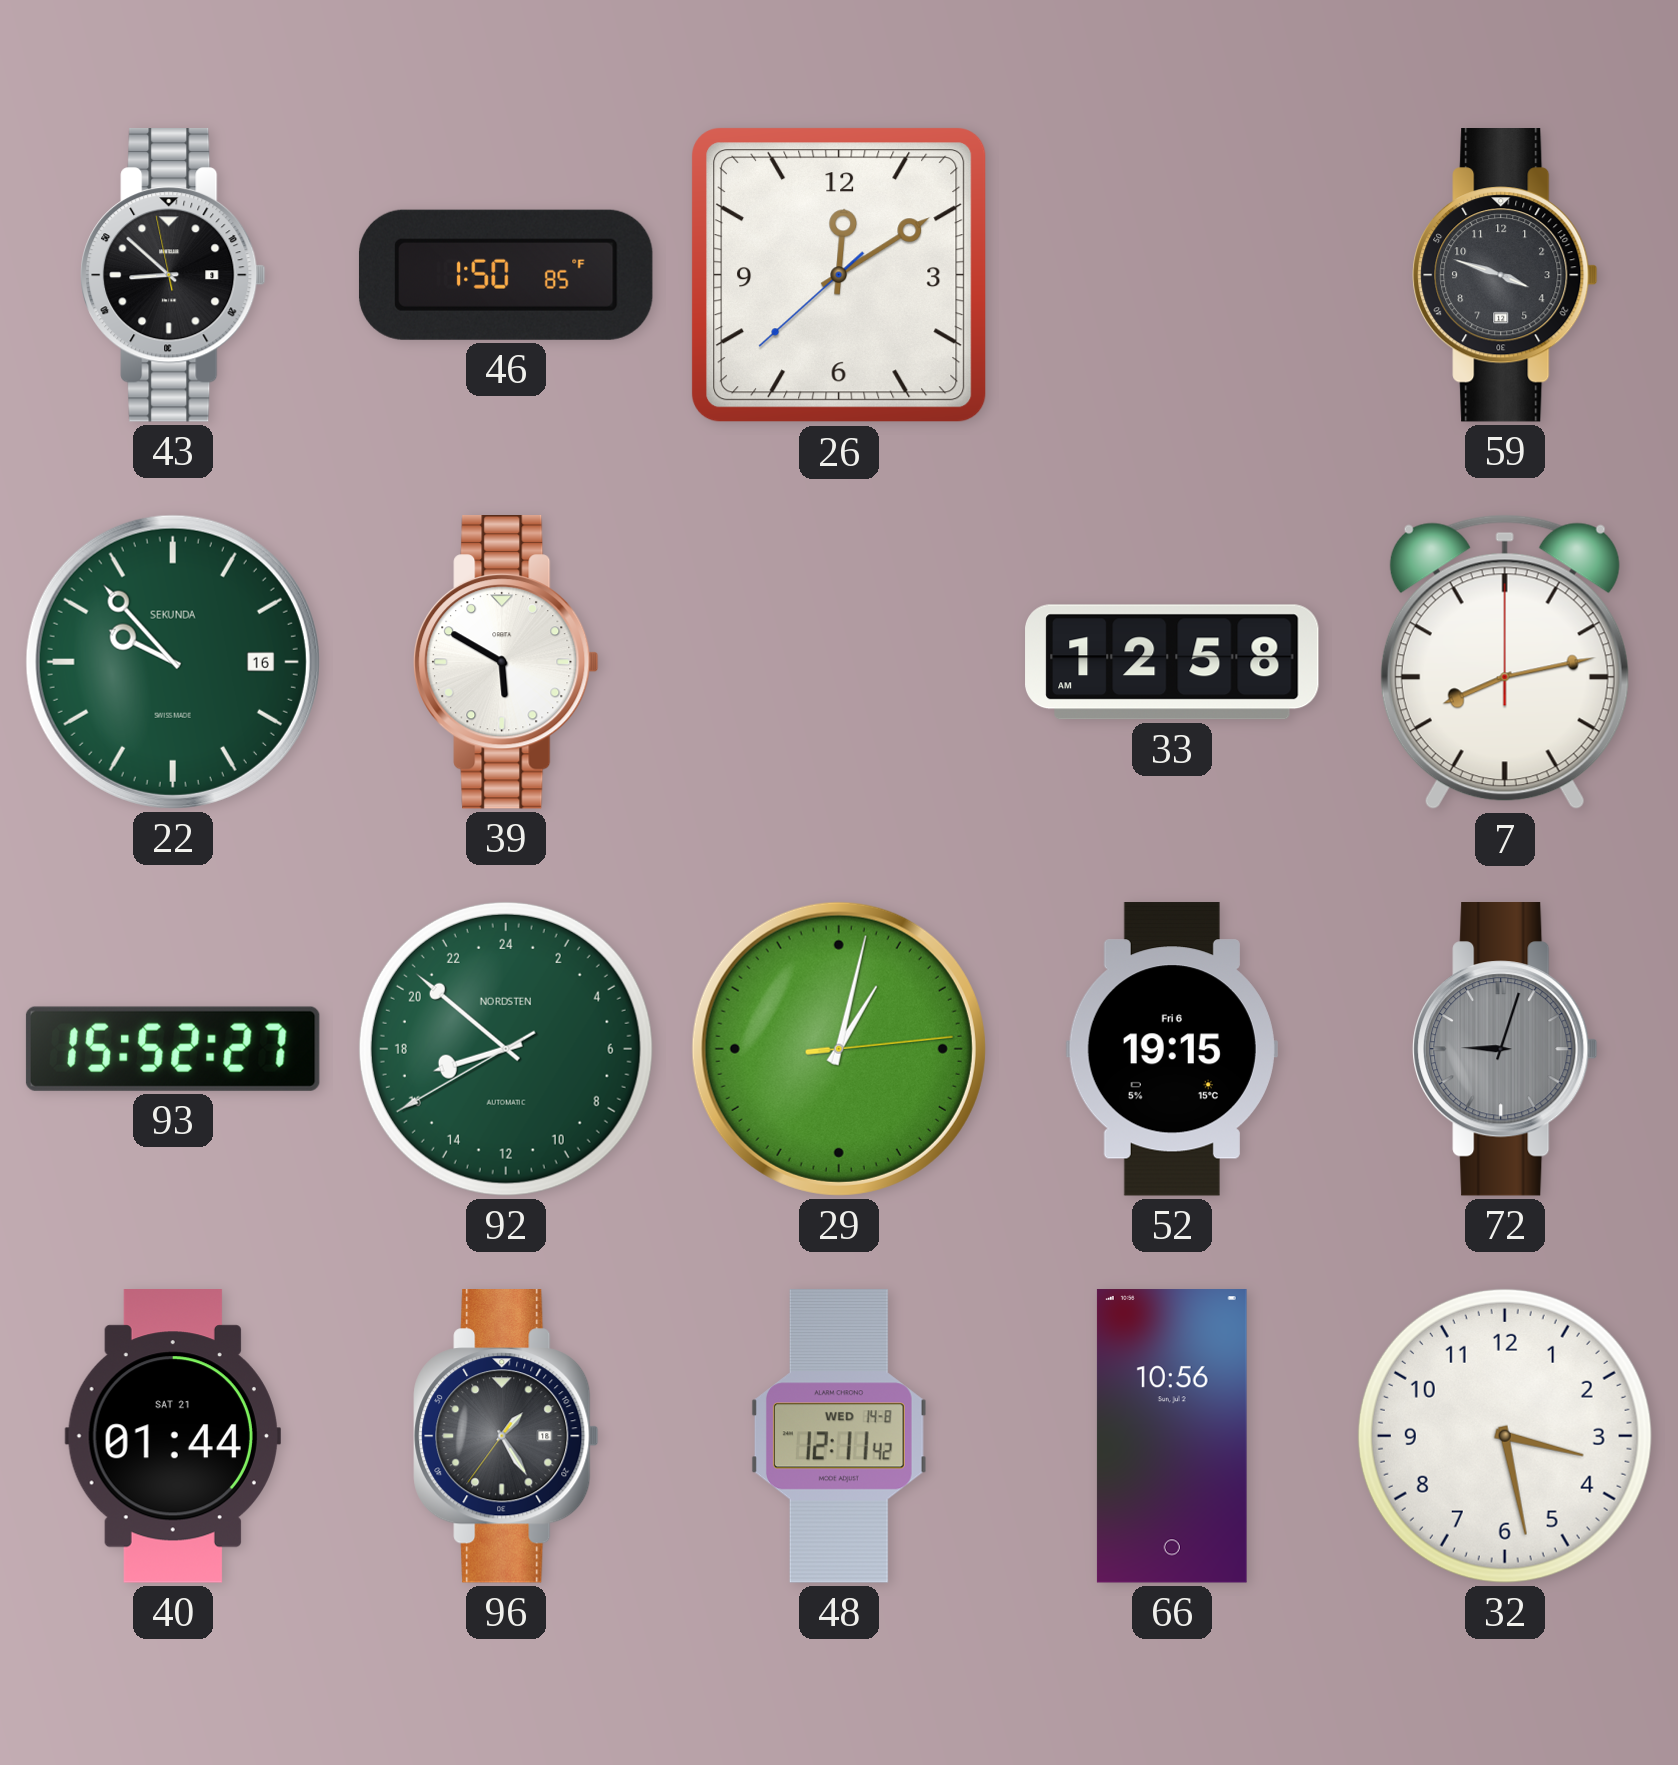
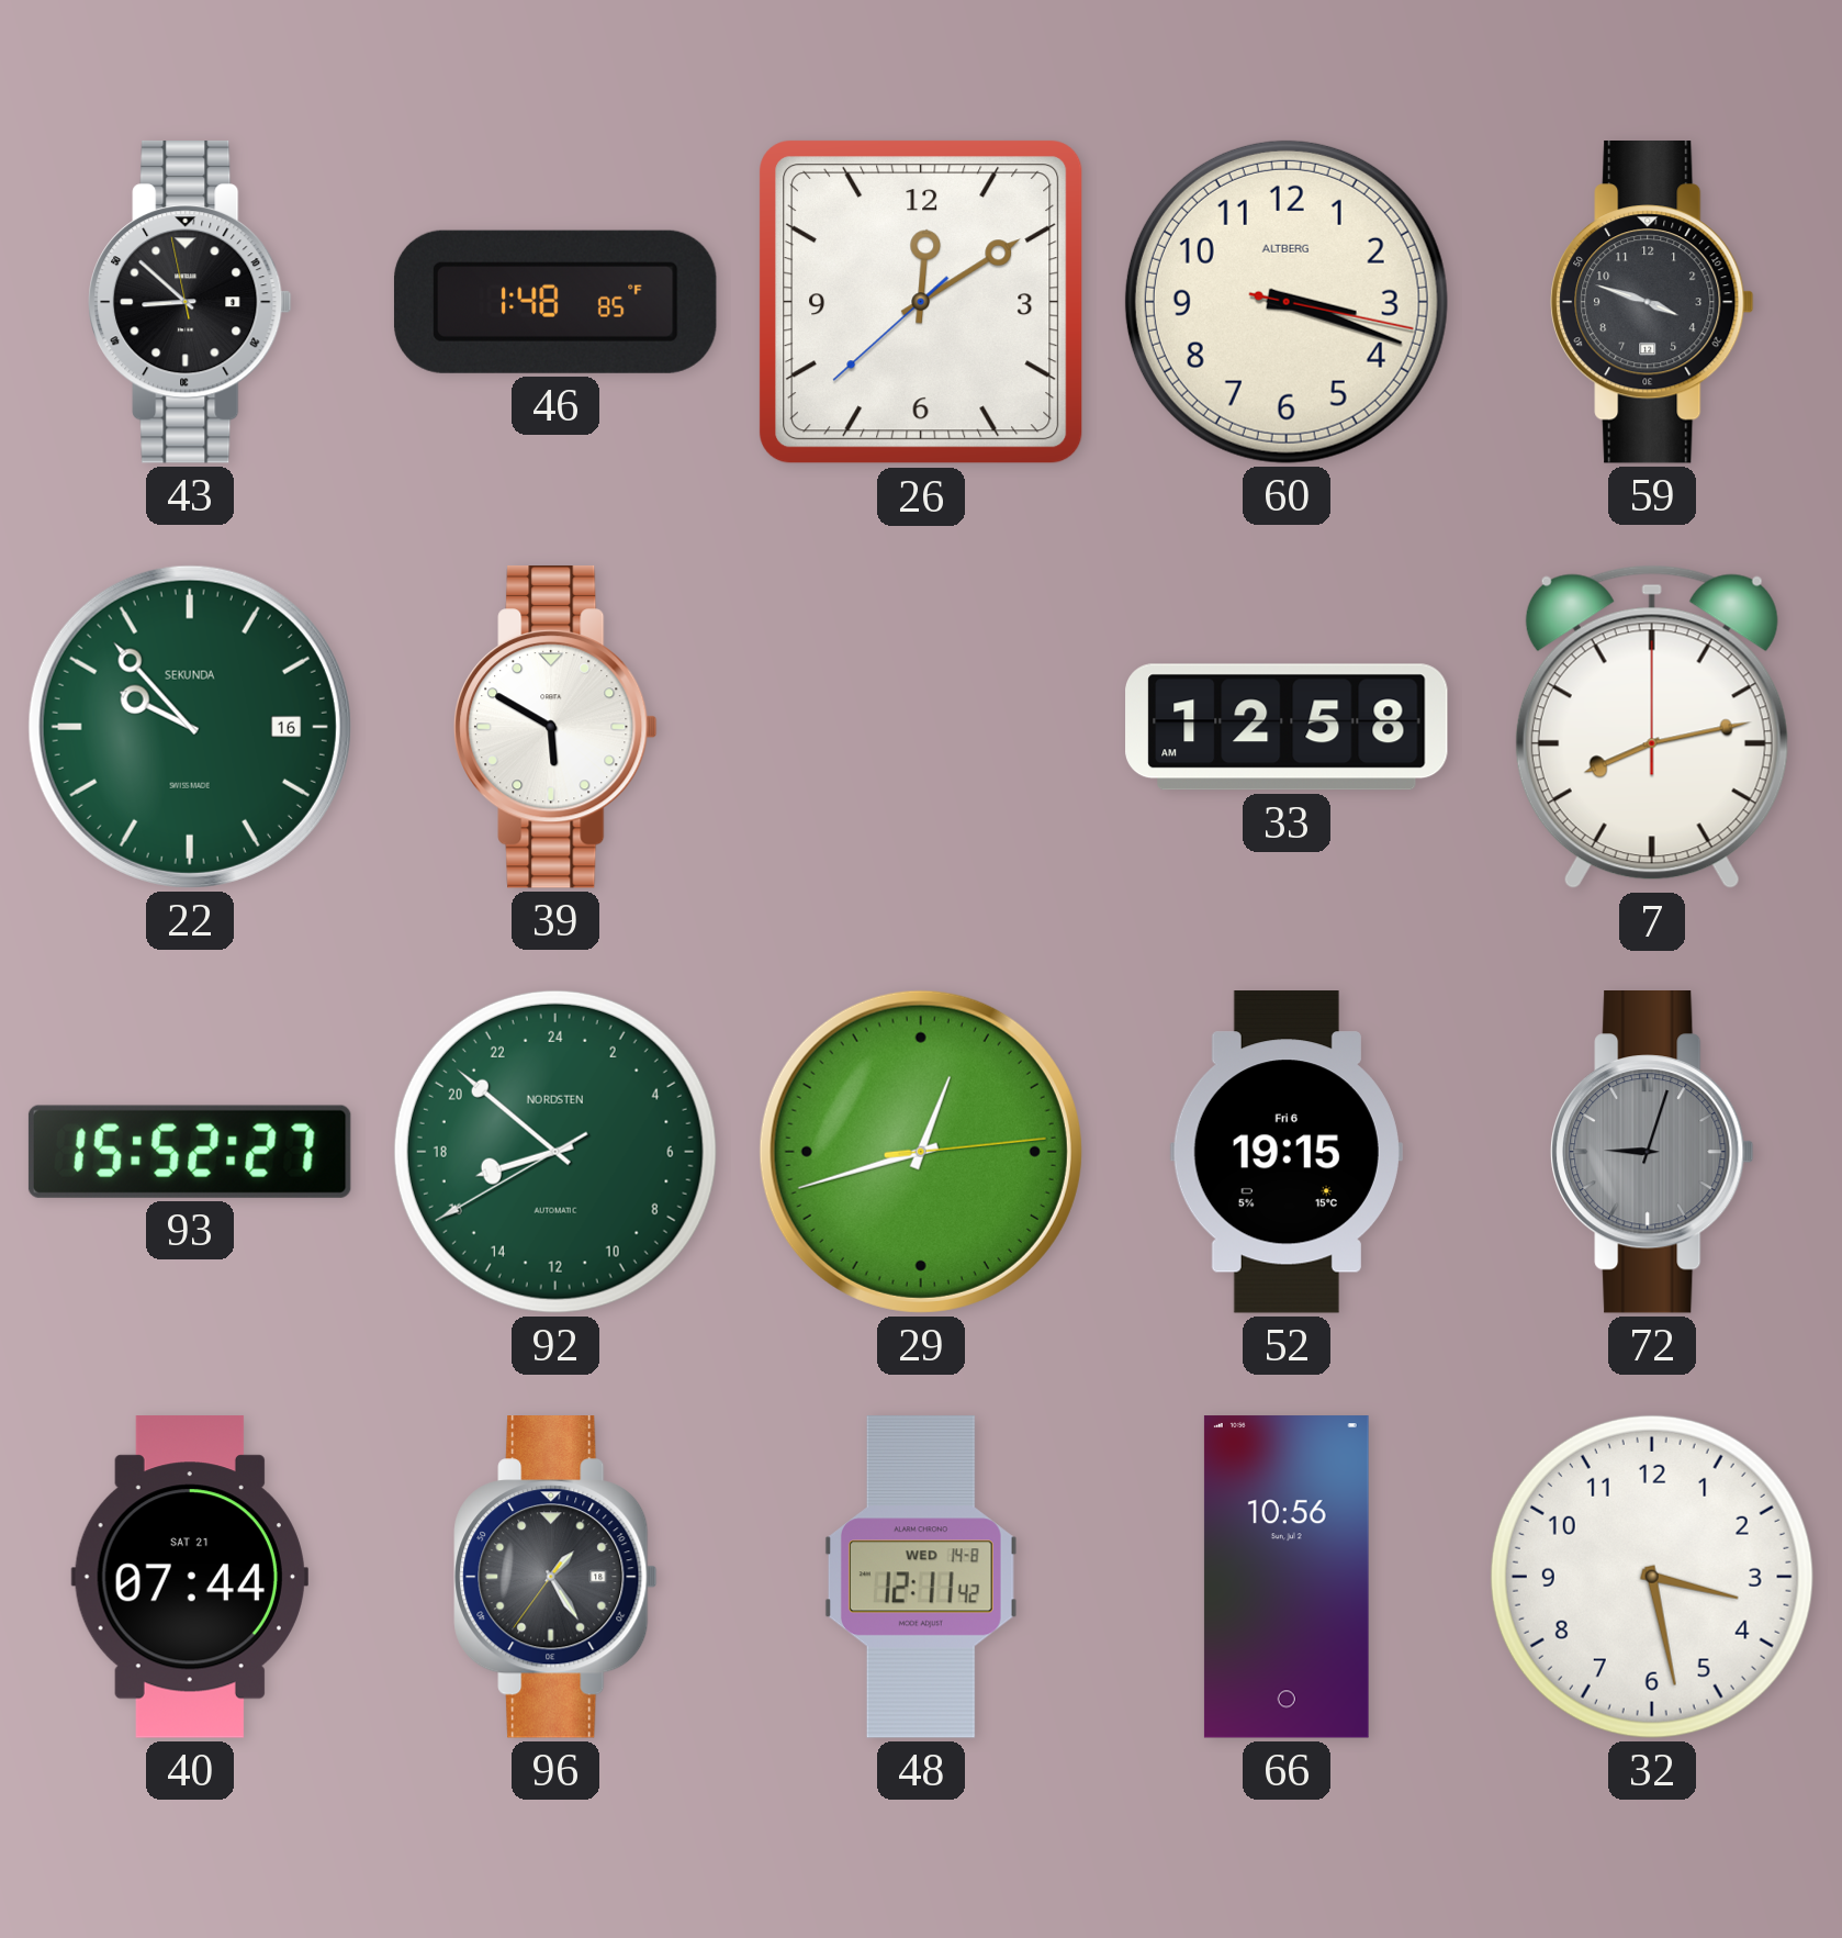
46: 1:50 -> 1:48 (555, 302)
60: none -> 3:18 (1287, 302)
29: 1:02 -> 12:42 (921, 1152)
40: 01:44 -> 07:44 (190, 1577)
